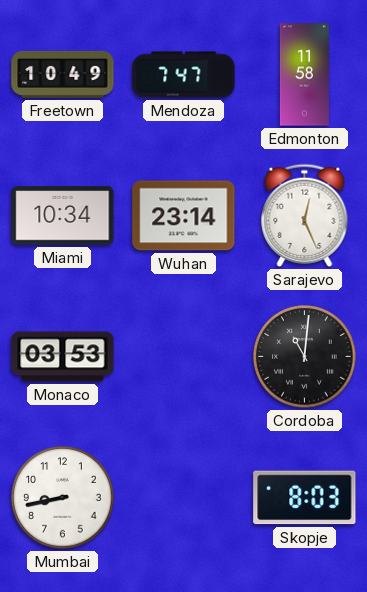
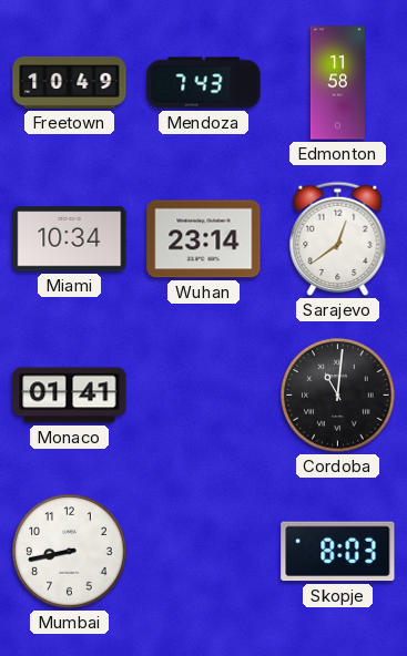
Mendoza: 7:47 -> 7:43 (204, 83)
Sarajevo: 12:26 -> 12:39 (338, 238)
Monaco: 03:53 -> 01:41 (70, 396)
